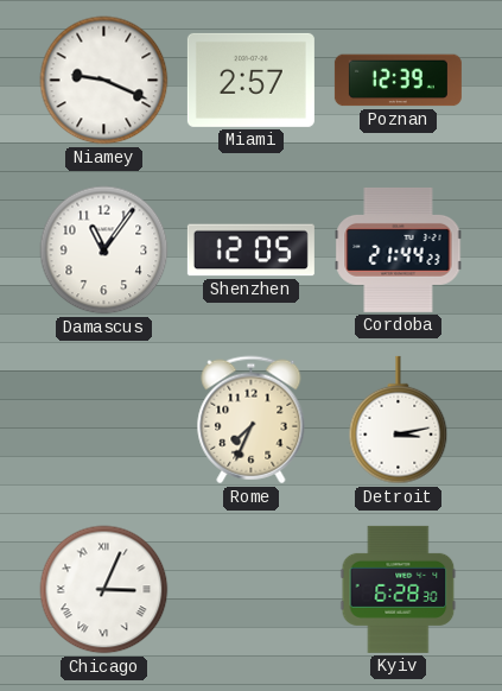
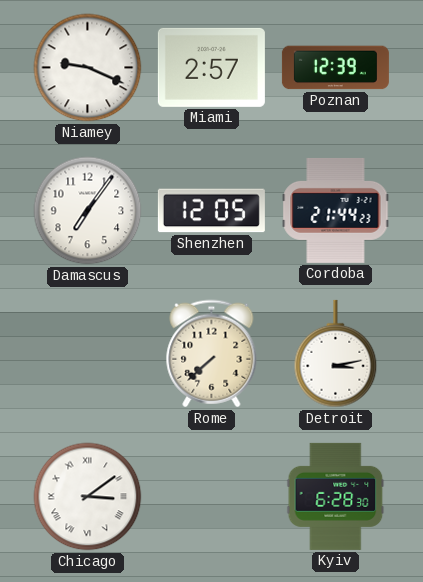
Damascus: 11:06 -> 7:06 (88, 211)
Rome: 7:34 -> 7:38 (212, 354)
Chicago: 3:04 -> 3:09 (88, 497)
